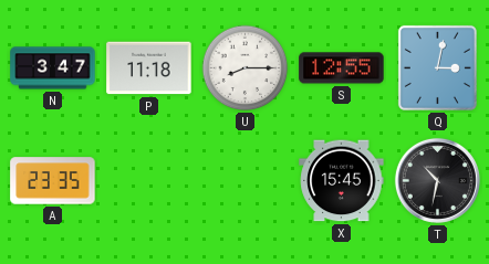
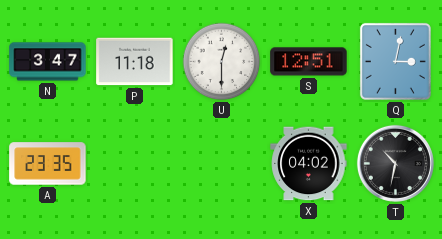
U: 8:15 -> 12:30 (222, 62)
S: 12:55 -> 12:51 (309, 62)
X: 15:45 -> 04:02 (309, 164)
